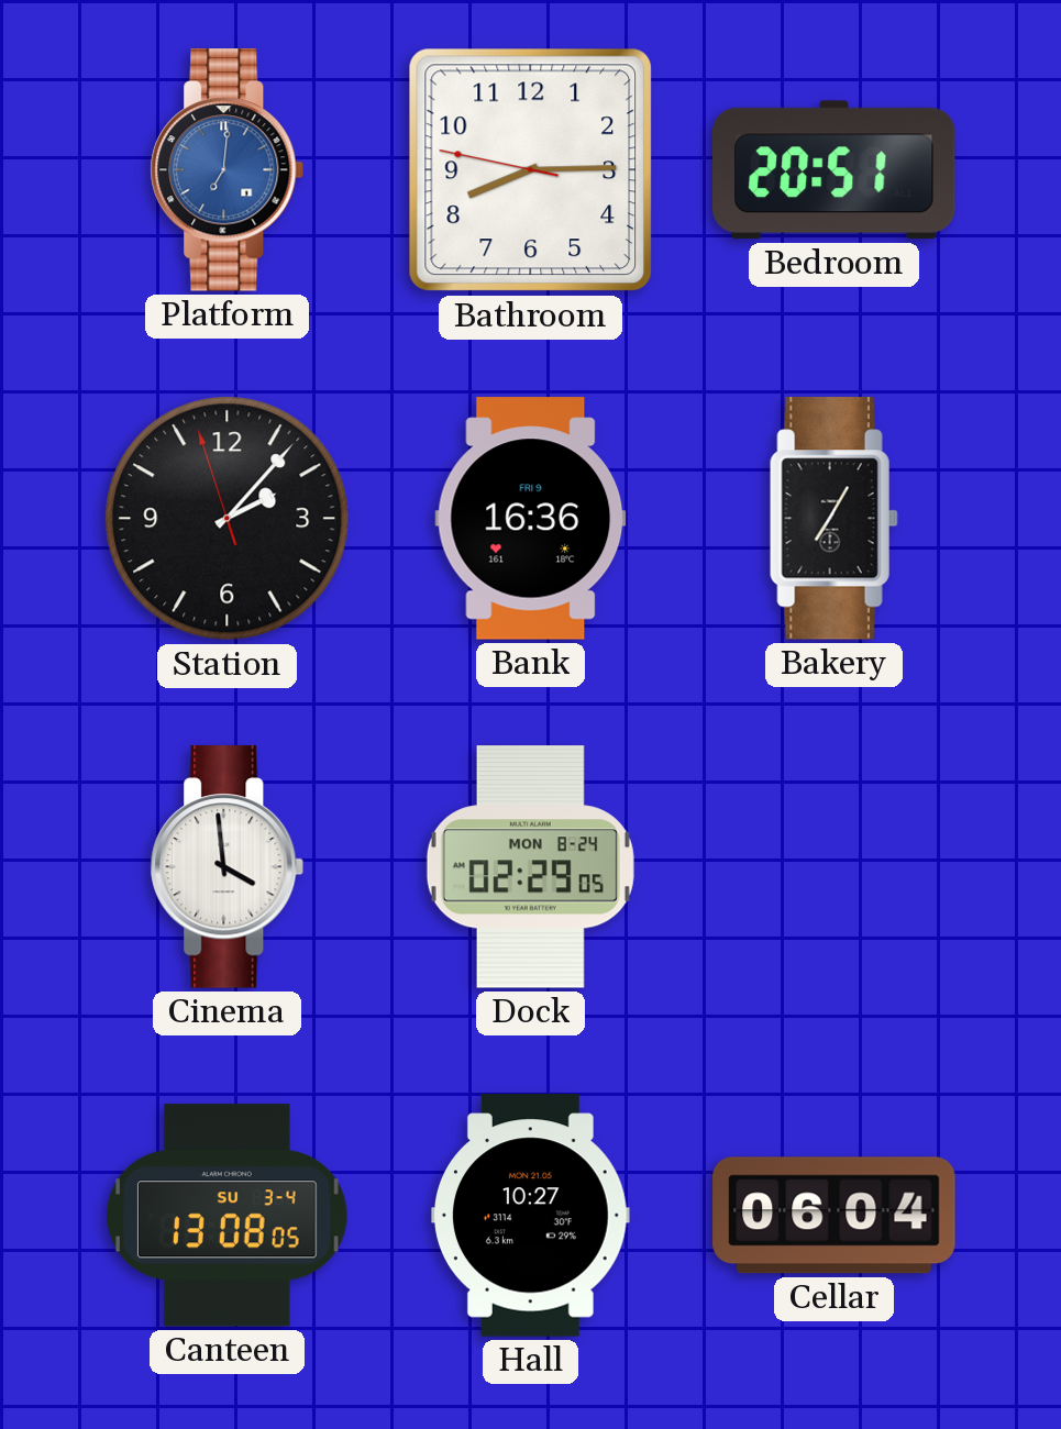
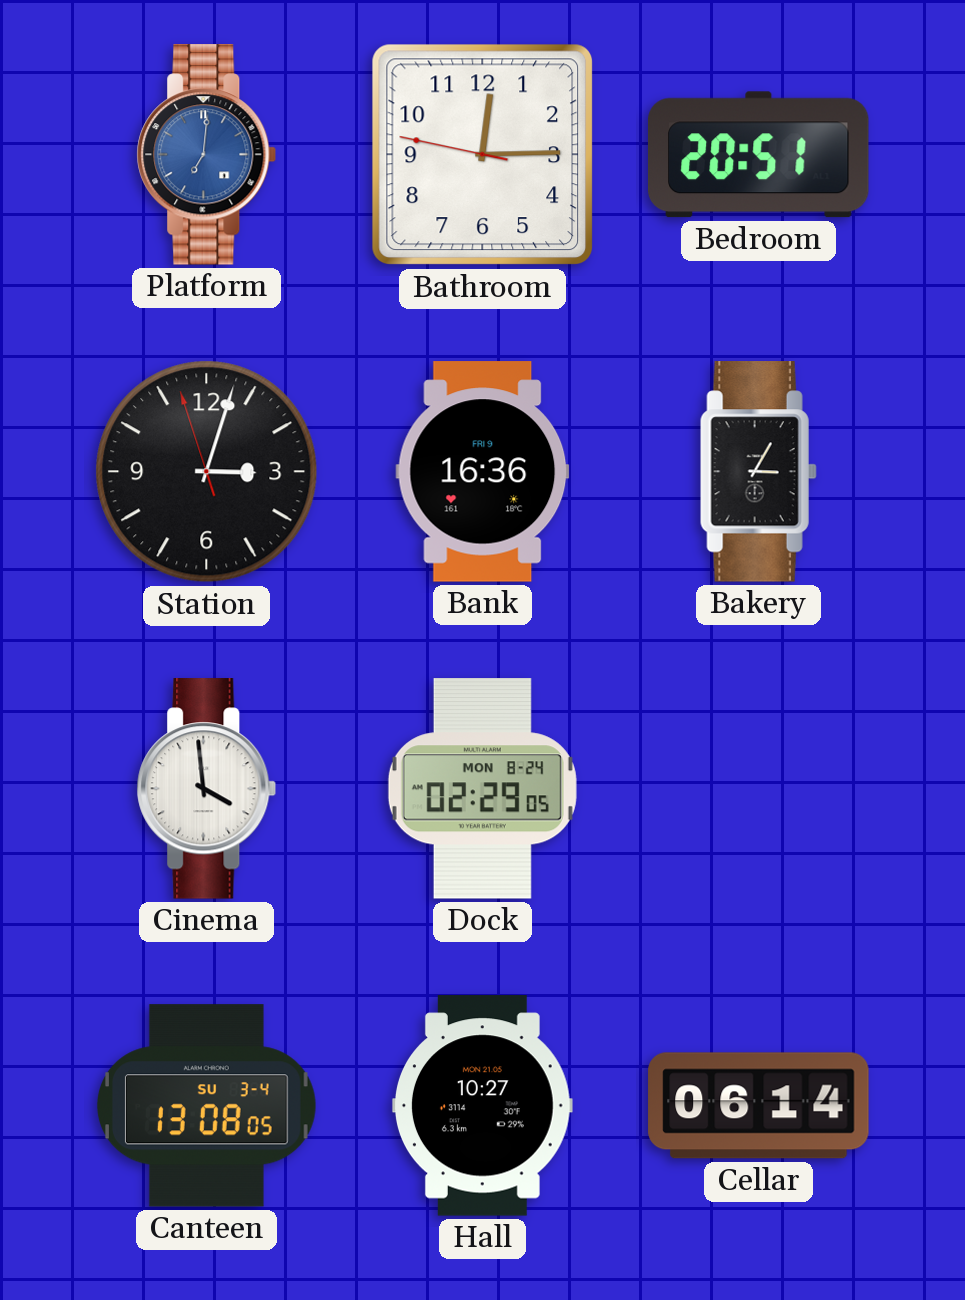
Bathroom: 8:14 -> 12:14 (483, 155)
Station: 2:06 -> 3:02 (207, 472)
Bakery: 7:05 -> 3:05 (758, 472)
Cellar: 06:04 -> 06:14 (759, 1106)
